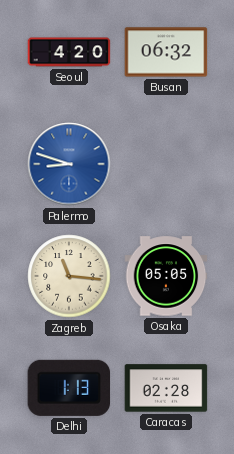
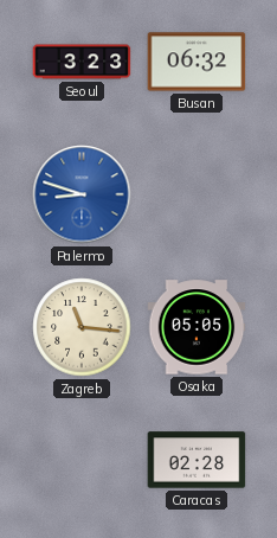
Seoul: 4:20 -> 3:23 (82, 62)
Delhi: 1:13 -> none (69, 388)
